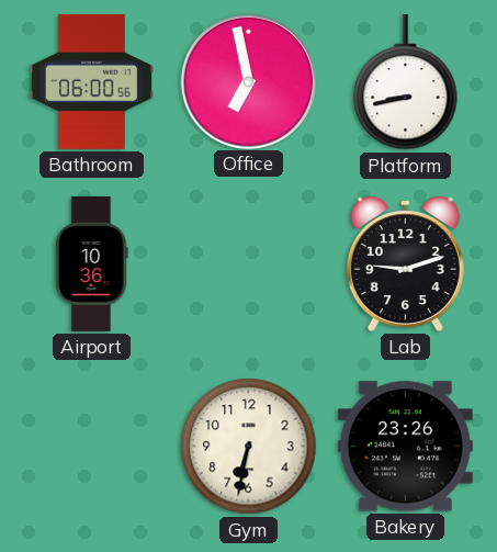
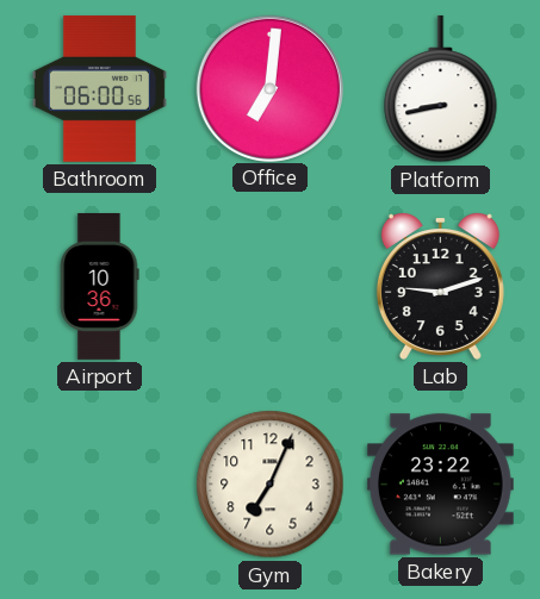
Office: 6:58 -> 7:01 (269, 88)
Gym: 6:32 -> 7:04 (271, 485)
Bakery: 23:26 -> 23:22 (440, 485)
